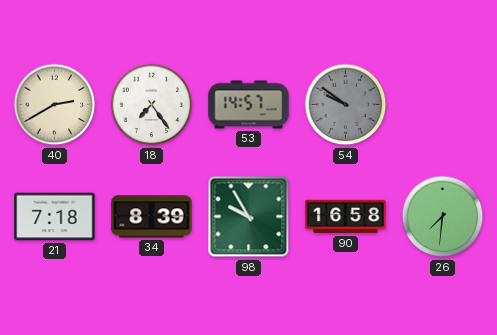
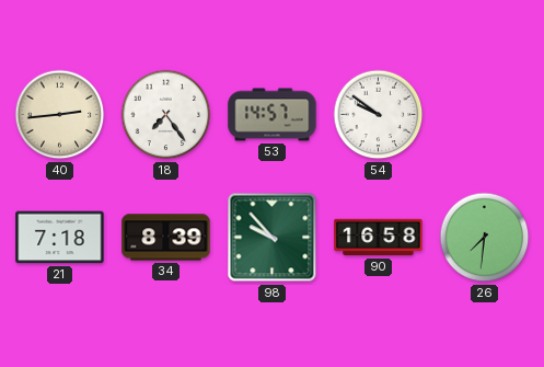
40: 2:40 -> 2:44 (60, 115)
54 dial: grey -> white (379, 115)
98: 9:55 -> 9:53 (273, 238)
